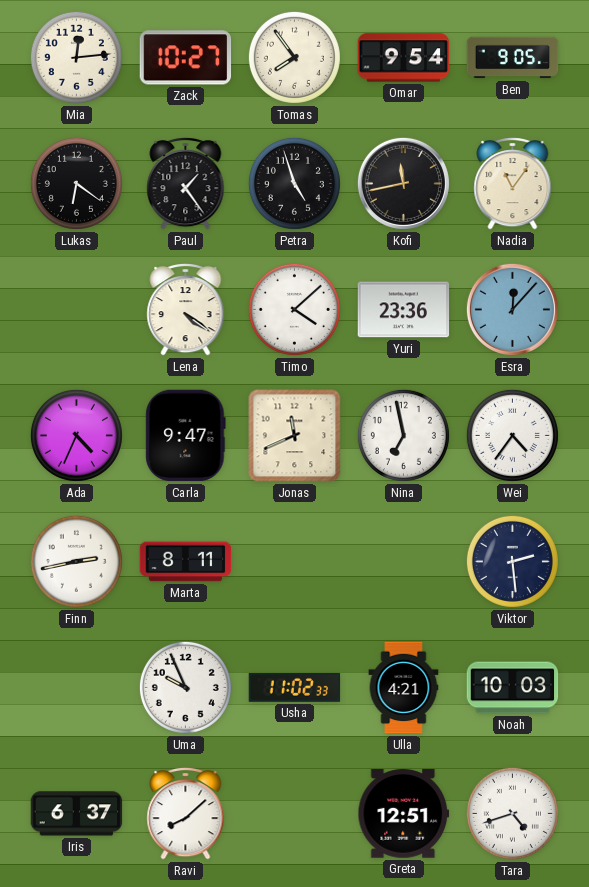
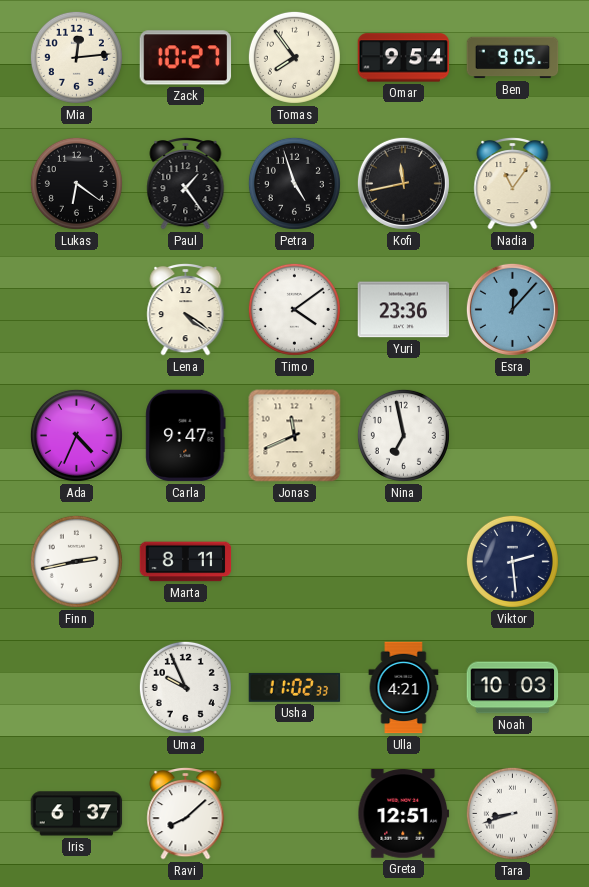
Timo: 4:08 -> 4:09 (294, 309)
Wei: 4:36 -> none (512, 435)
Tara: 4:42 -> 8:42 (512, 813)
